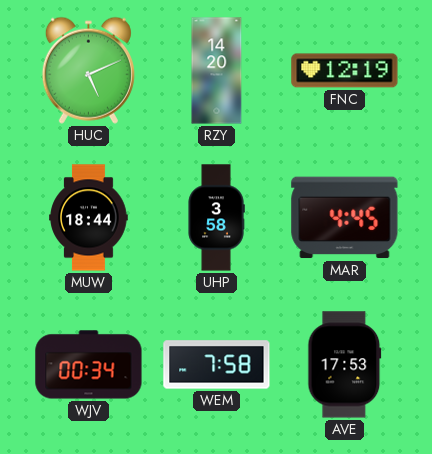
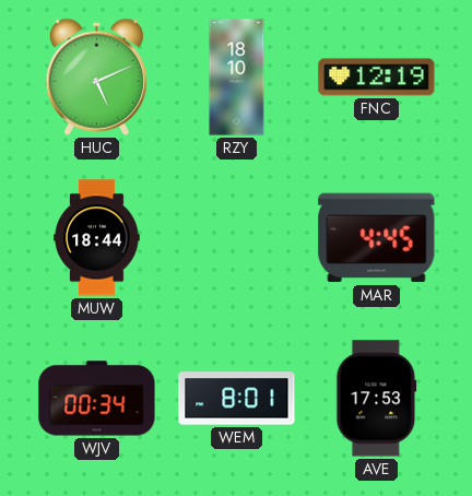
RZY: 14:20 -> 18:10 (237, 78)
UHP: 3:58 -> none (216, 218)
WEM: 7:58 -> 8:01 (237, 399)
